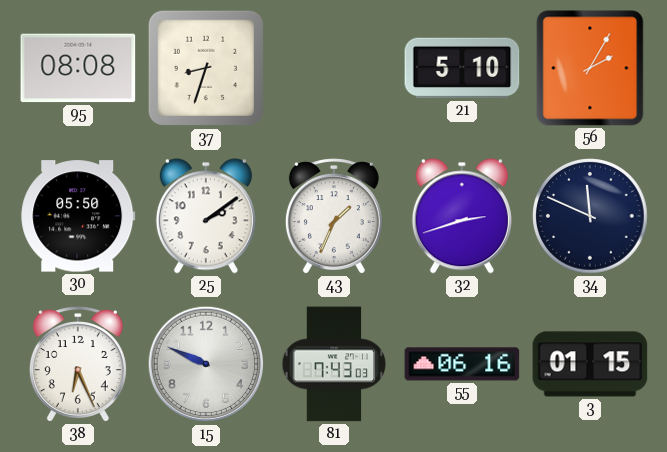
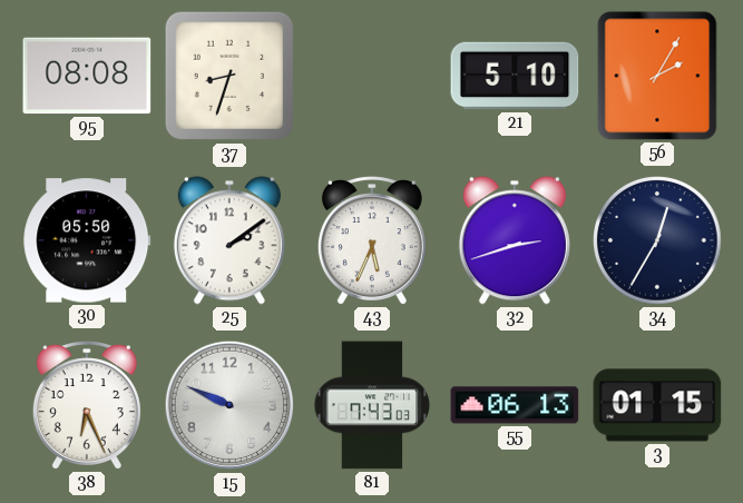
43: 1:34 -> 5:34 (372, 240)
34: 11:49 -> 12:35 (657, 240)
55: 06:16 -> 06:13 (515, 405)
